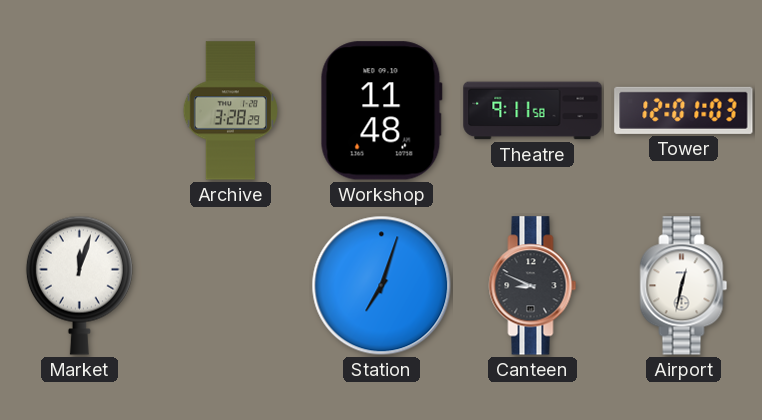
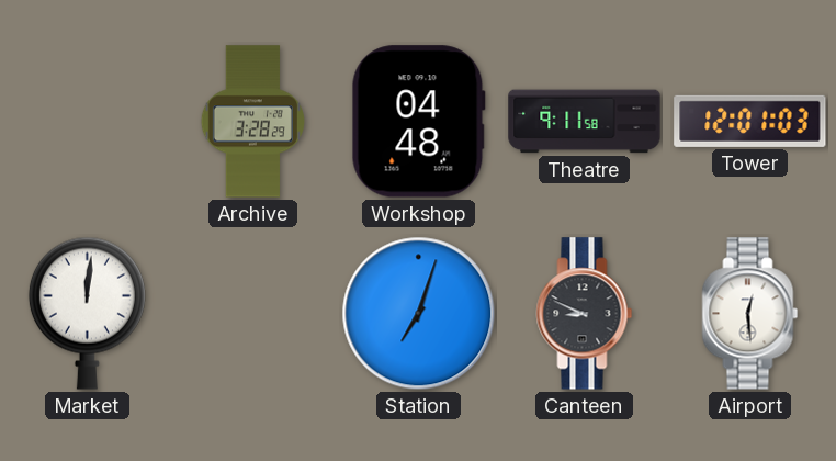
Workshop: 11:48 -> 04:48 (418, 122)
Market: 12:03 -> 12:01 (87, 313)
Airport: 12:32 -> 12:29 (750, 314)
